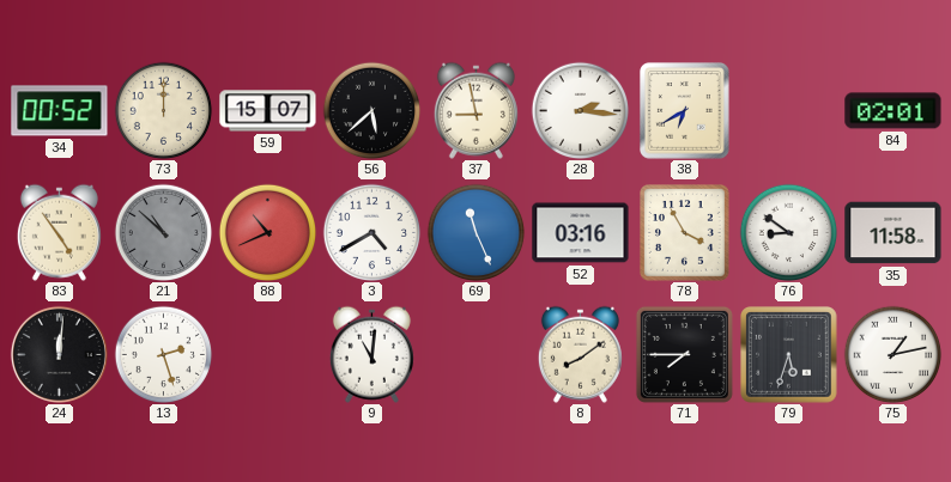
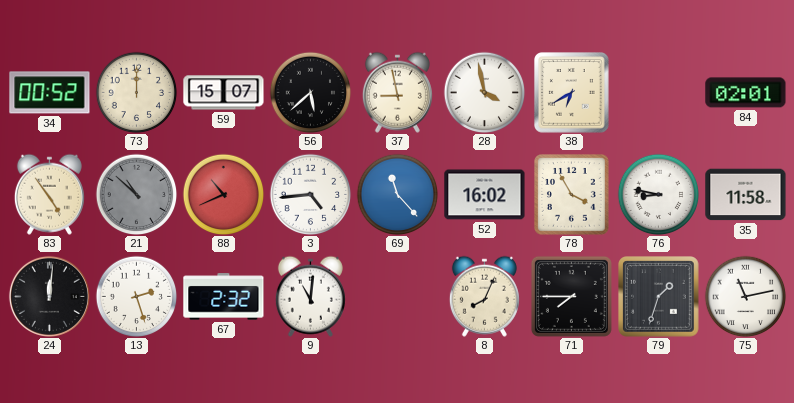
28: 2:16 -> 3:58 (484, 92)
3: 4:40 -> 4:44 (310, 194)
69: 11:26 -> 11:23 (397, 194)
52: 03:16 -> 16:02 (485, 195)
76: 8:51 -> 8:47 (658, 194)
67: none -> 2:32 (224, 297)
8: 8:09 -> 8:04 (484, 296)
79: 5:33 -> 1:33 (659, 297)
75: 1:13 -> 11:13 (745, 296)
